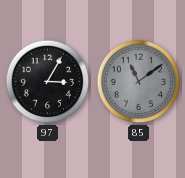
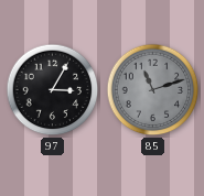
85: 11:09 -> 11:12 (153, 90)
